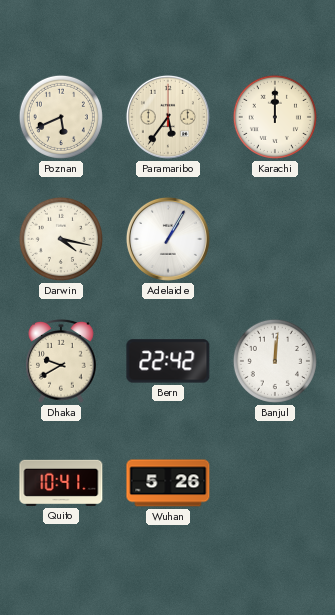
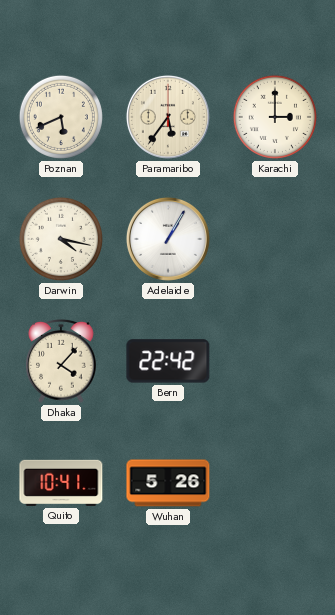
Karachi: 12:00 -> 3:00 (275, 117)
Dhaka: 9:40 -> 4:07 (61, 361)
Banjul: 12:01 -> none (275, 361)
